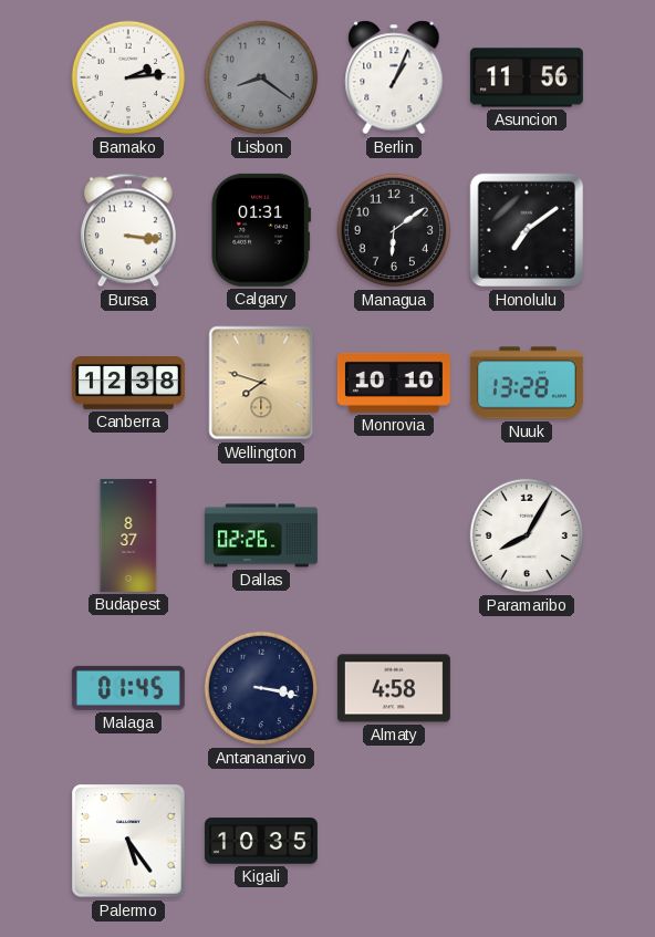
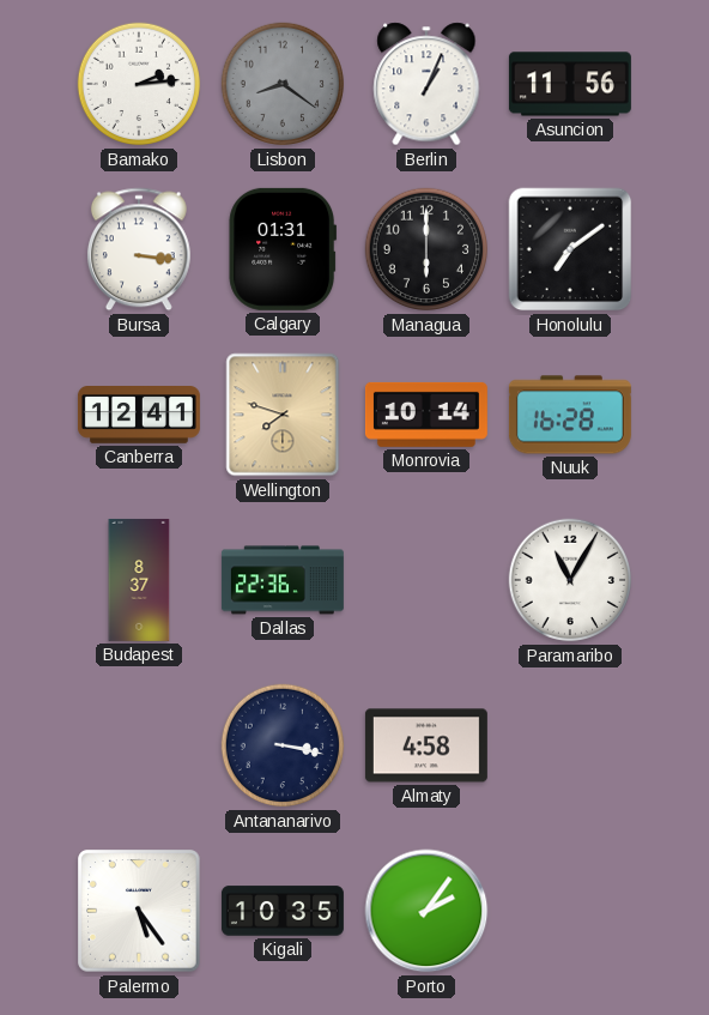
Managua: 6:09 -> 6:00 (426, 249)
Canberra: 12:38 -> 12:41 (139, 415)
Monrovia: 10:10 -> 10:14 (426, 415)
Nuuk: 13:28 -> 16:28 (570, 415)
Dallas: 02:26 -> 22:36 (283, 580)
Paramaribo: 8:05 -> 11:05 (570, 580)
Malaga: 01:45 -> none (128, 688)
Porto: none -> 2:06 (426, 911)
